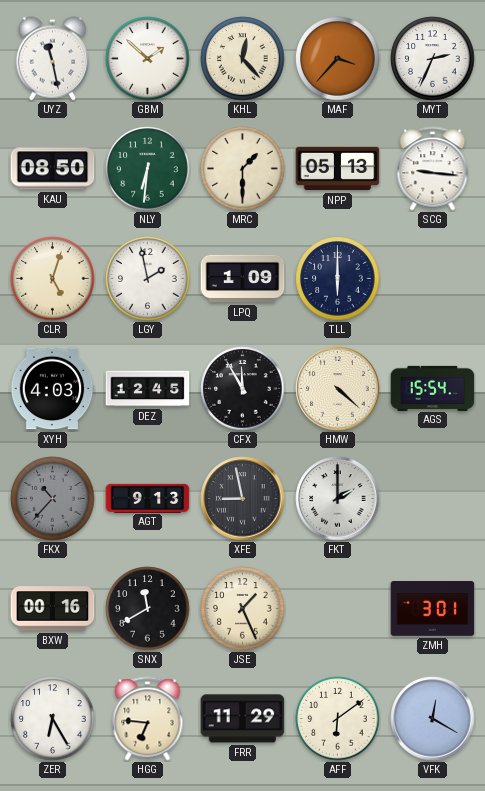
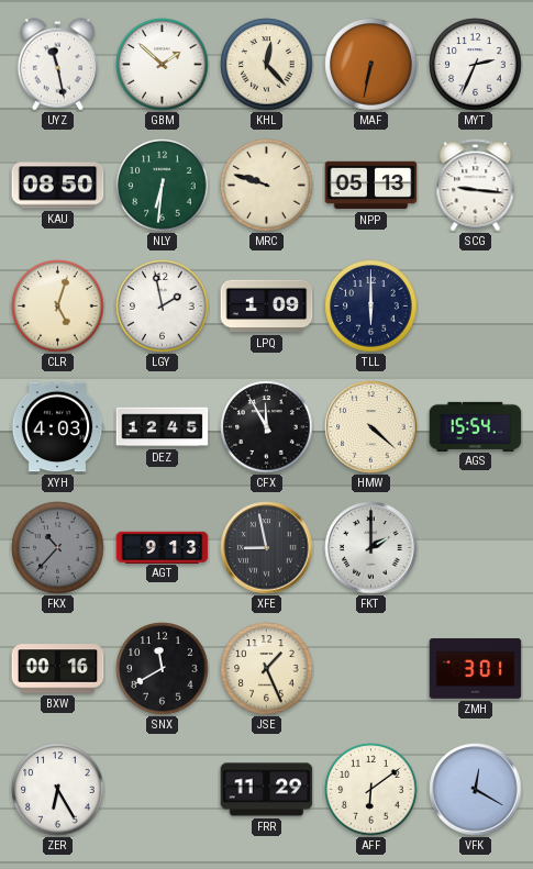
MAF: 3:37 -> 6:32 (371, 65)
MRC: 1:30 -> 9:48 (267, 186)
HGG: 6:46 -> none (148, 719)
